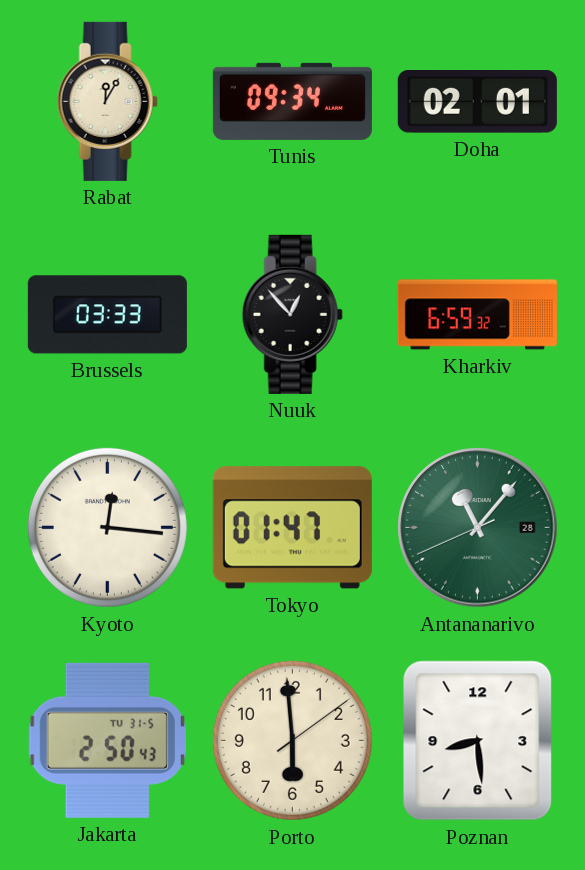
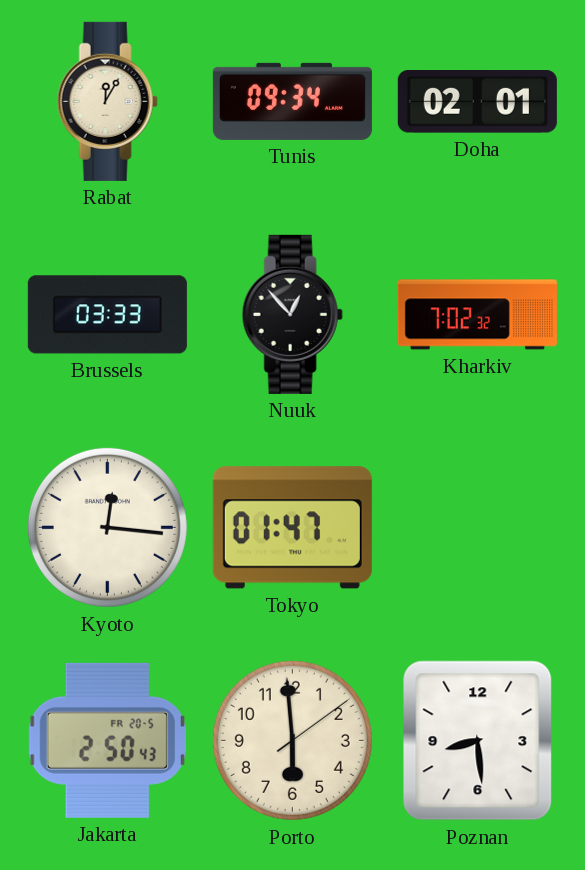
Kharkiv: 6:59 -> 7:02 (477, 315)
Antananarivo: 11:06 -> none (478, 528)
Jakarta date: TU 31-5 -> FR 20-5 (107, 740)
